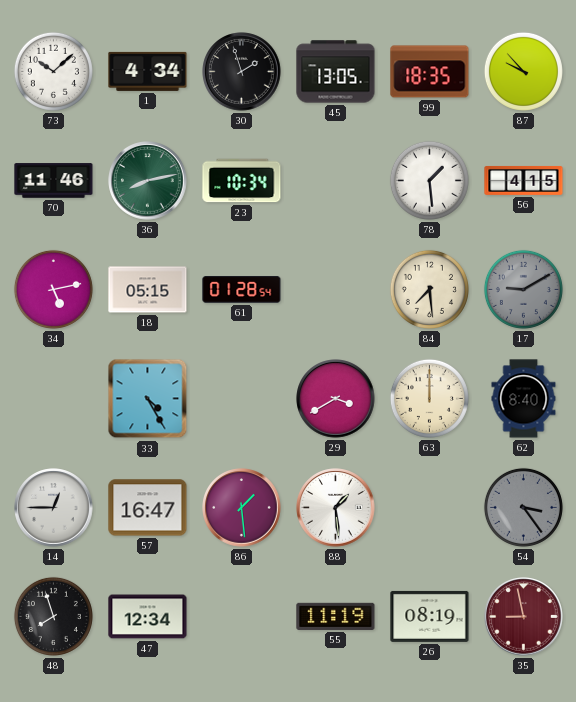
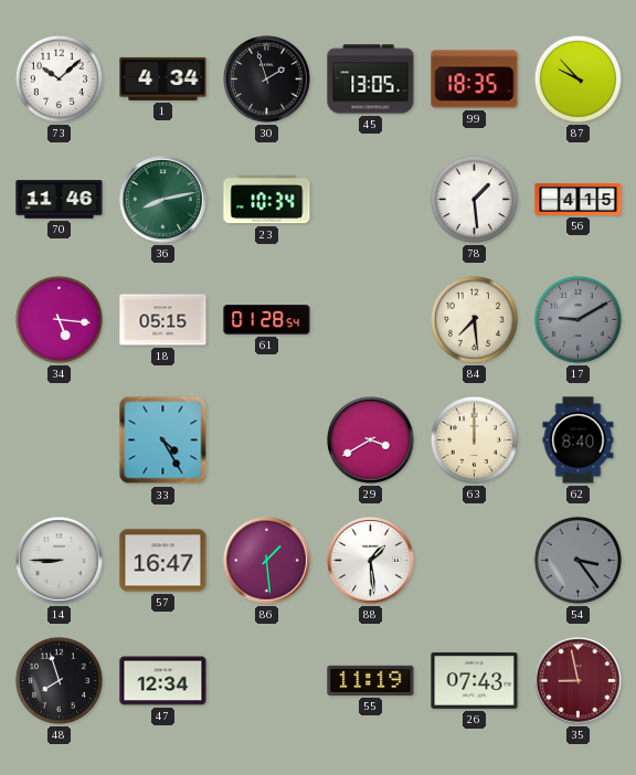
34: 5:13 -> 5:16 (59, 319)
14: 12:45 -> 8:45 (60, 561)
26: 08:19 -> 07:43 (475, 680)
